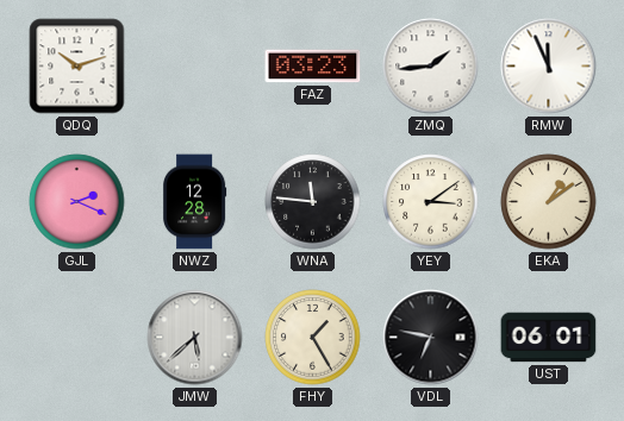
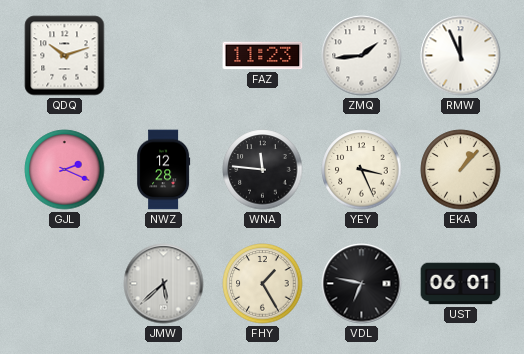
FAZ: 03:23 -> 11:23 (263, 56)
YEY: 3:09 -> 3:26 (362, 170)
EKA: 1:09 -> 1:07 (461, 170)
